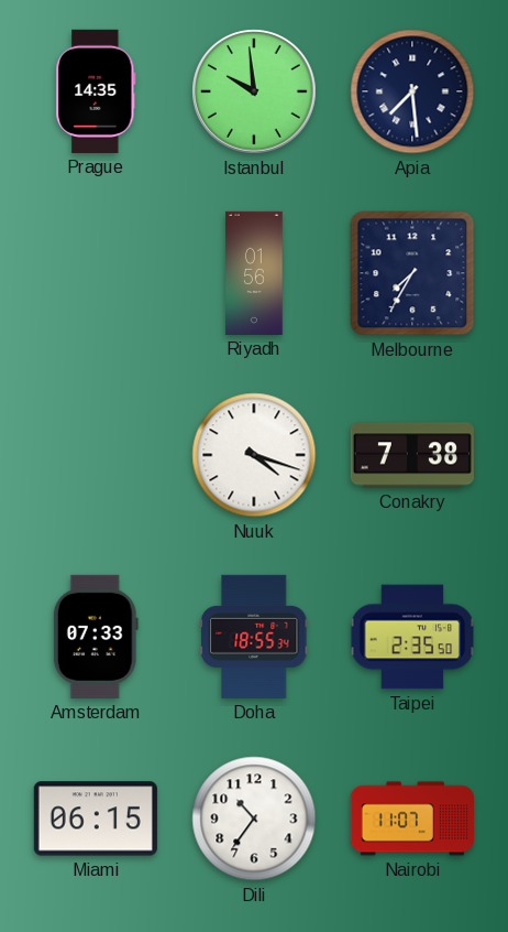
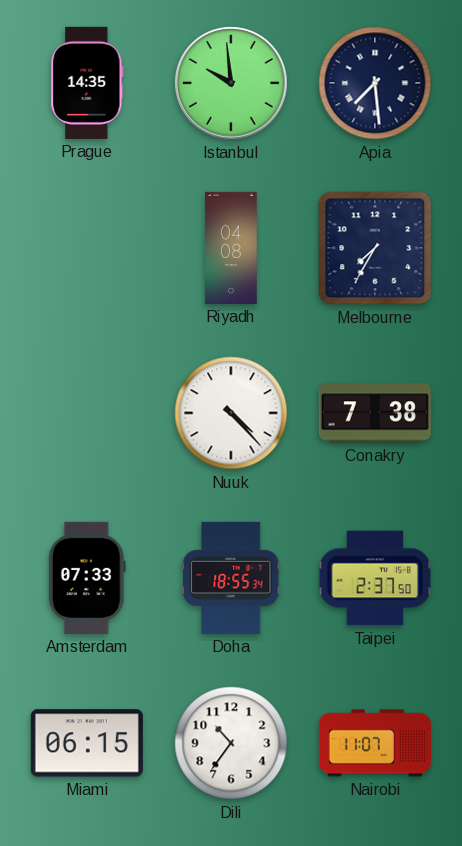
Riyadh: 01:56 -> 04:08 (231, 248)
Nuuk: 4:18 -> 4:23 (231, 413)
Taipei: 2:35 -> 2:37 (374, 578)
